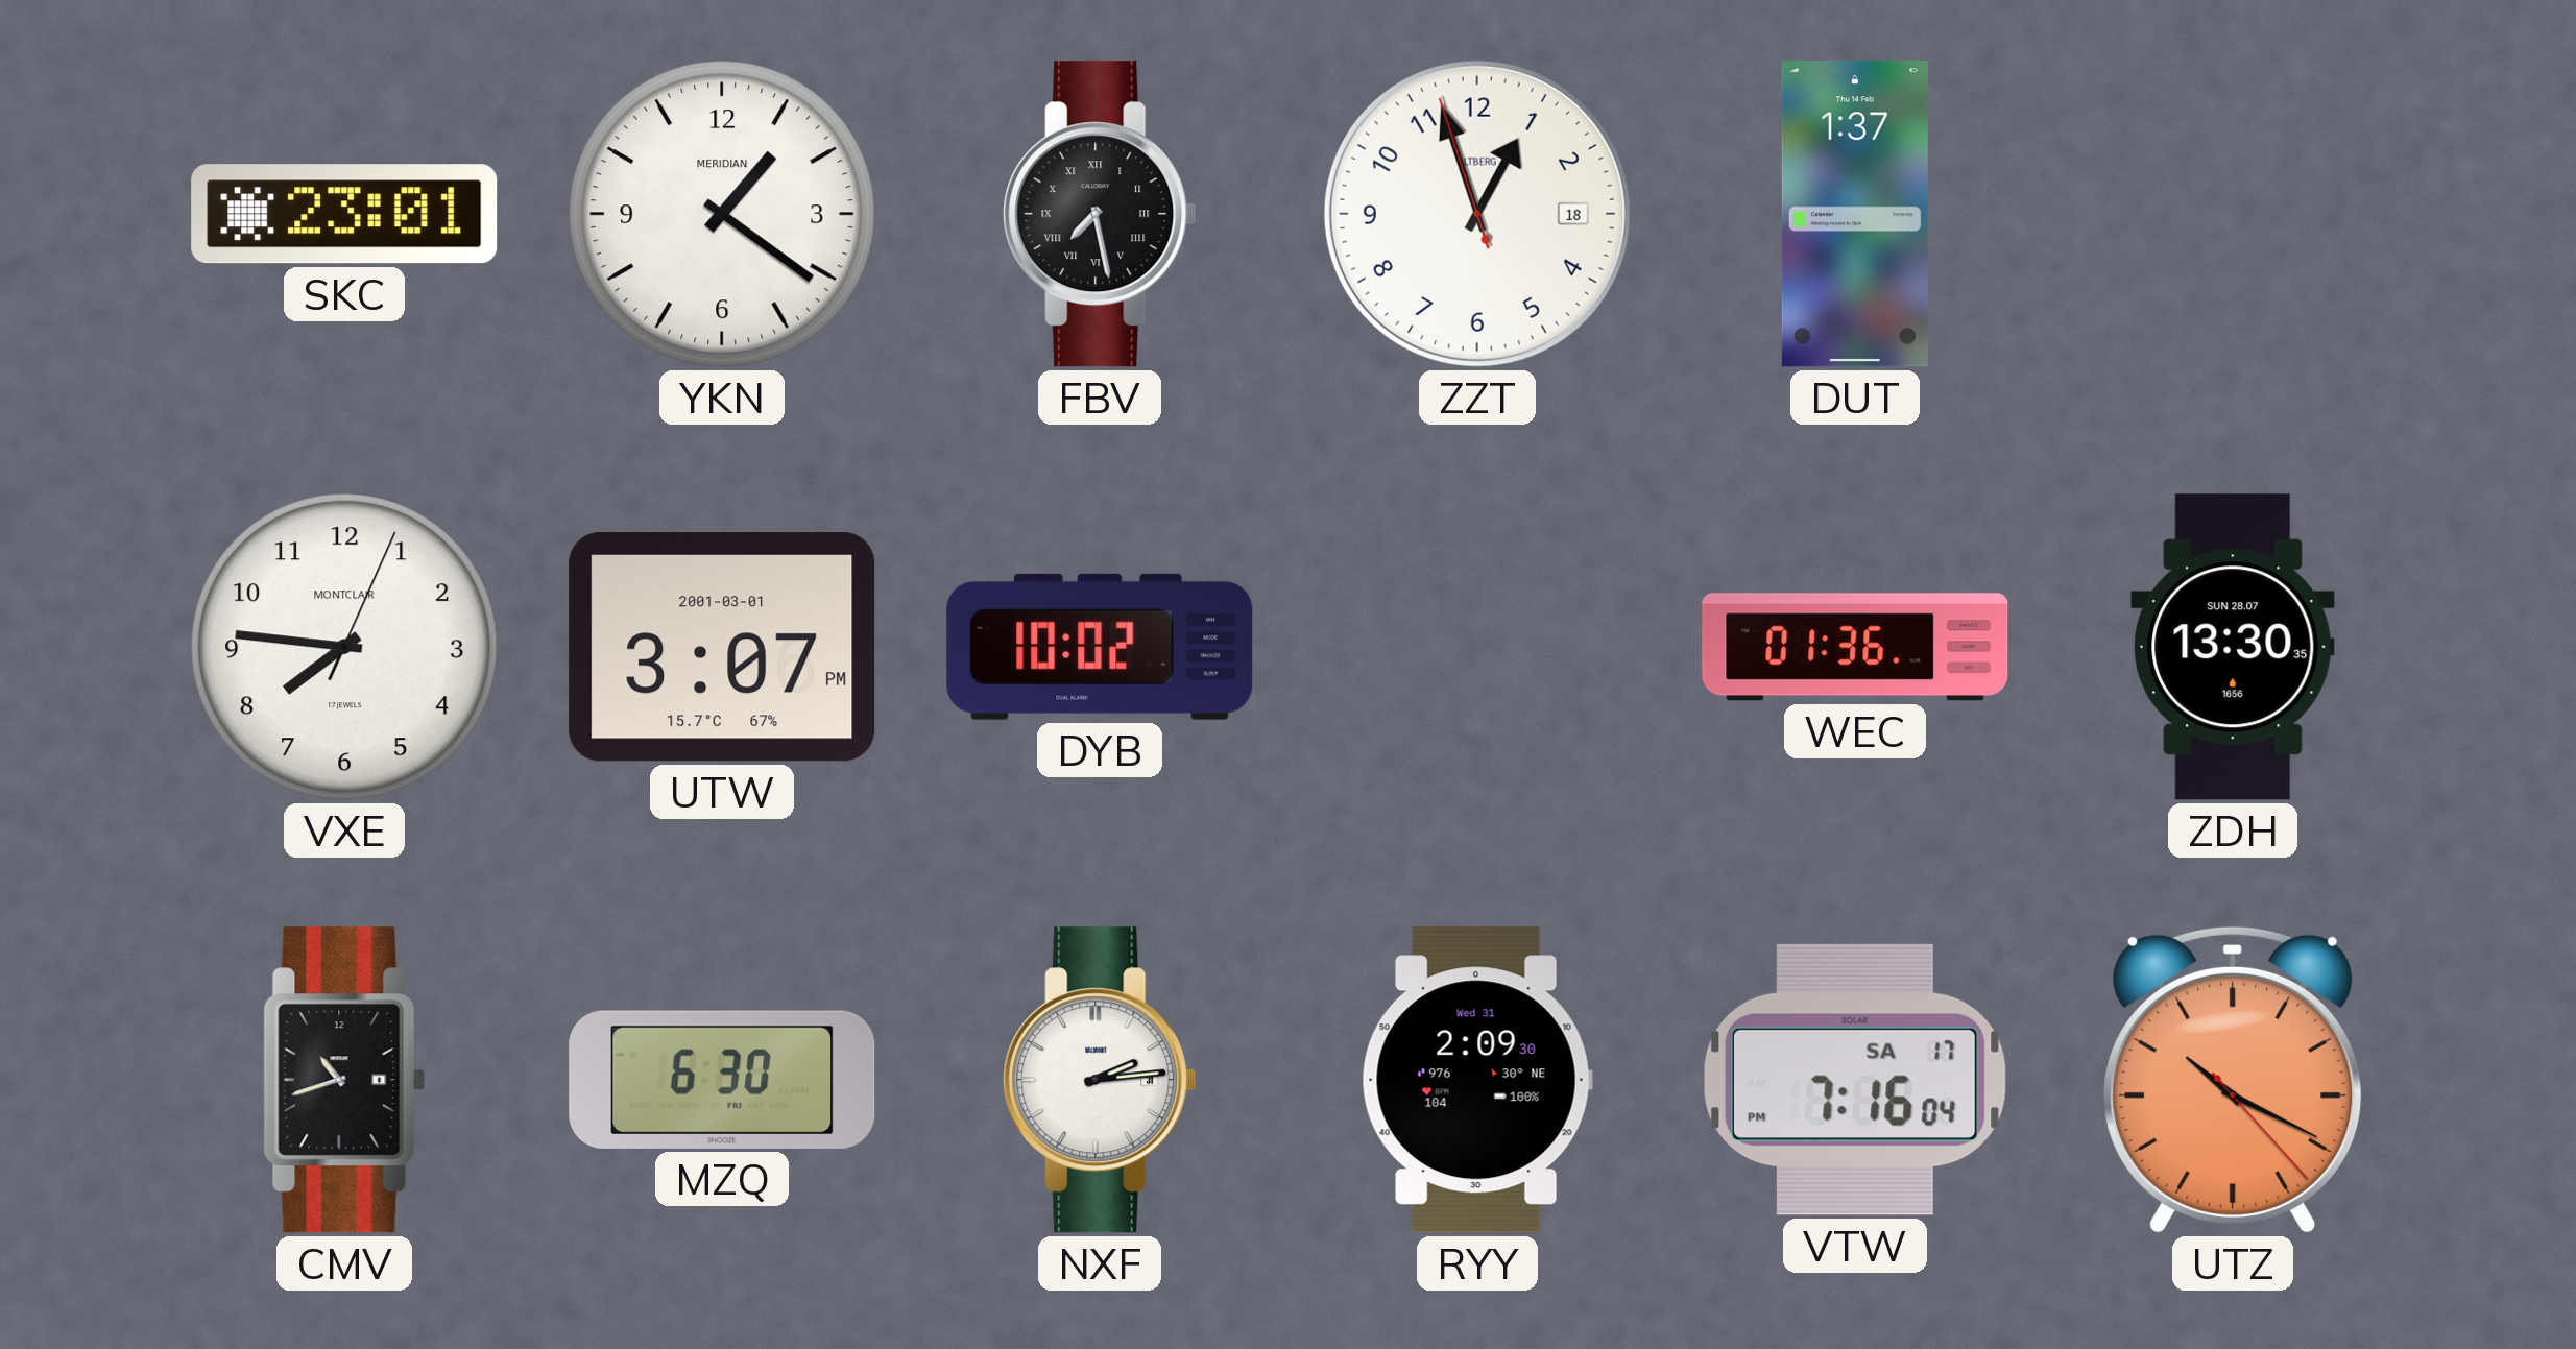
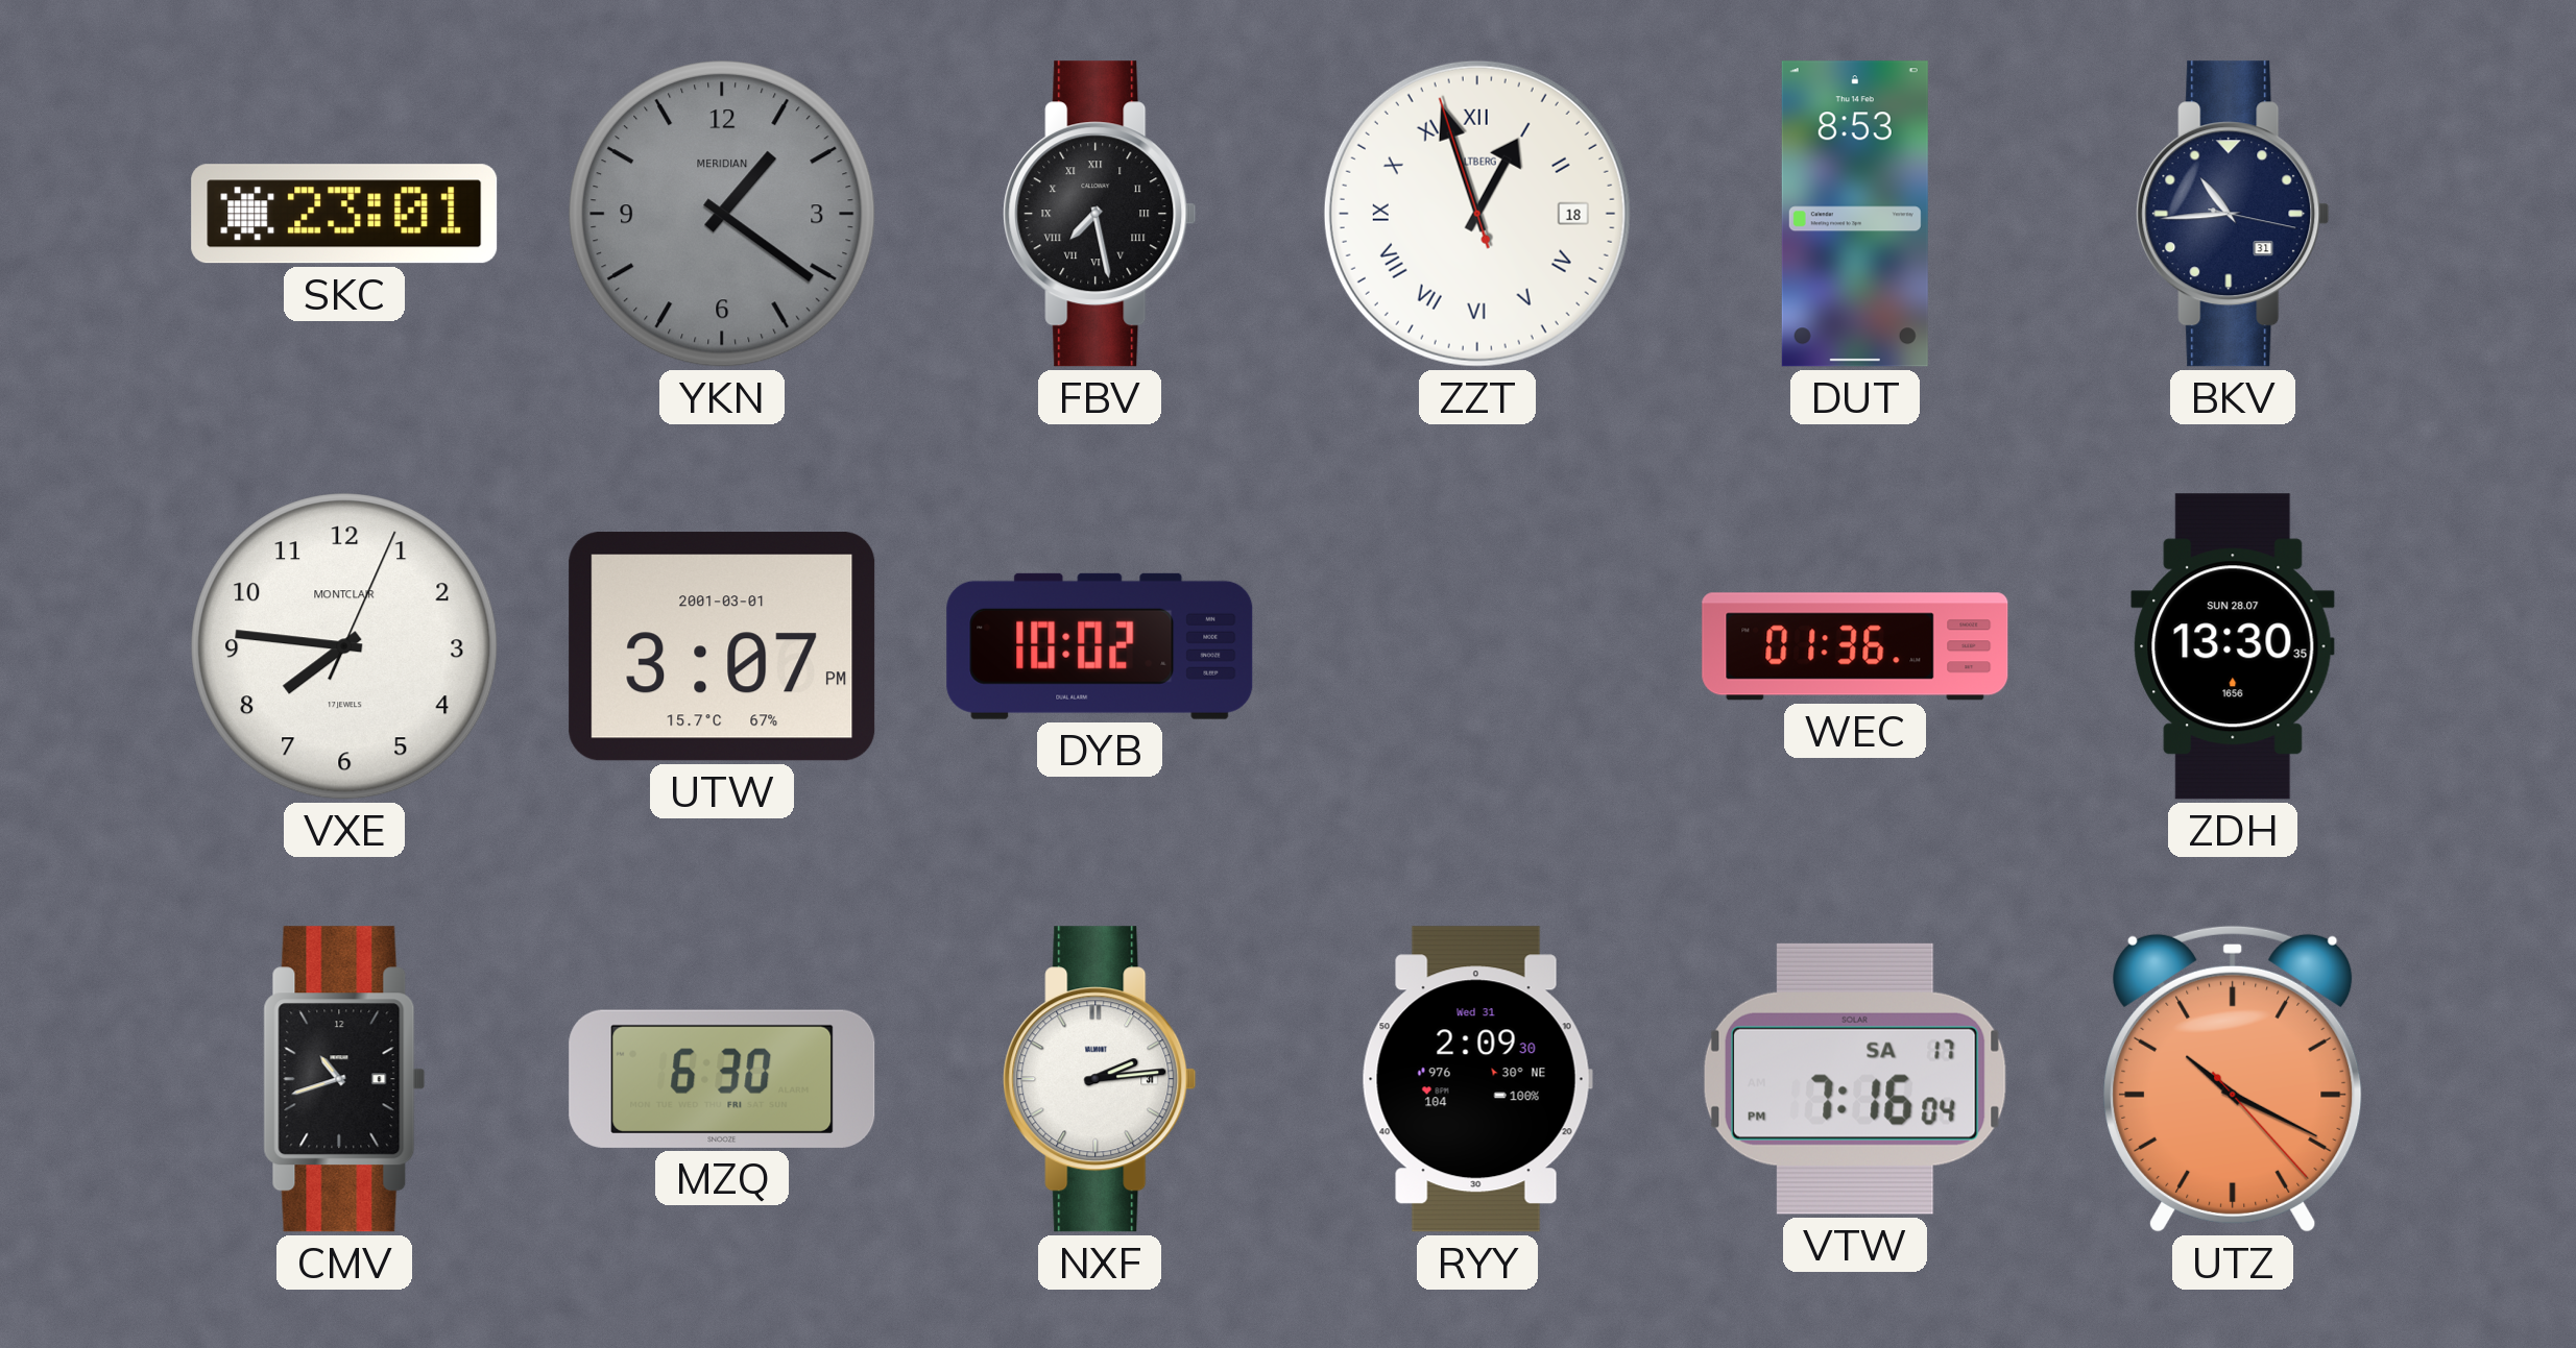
YKN dial: white -> grey (722, 214)
ZZT numerals: Arabic -> Roman (1477, 214)
DUT: 1:37 -> 8:53 (1855, 214)
BKV: none -> 10:44 (2233, 214)
